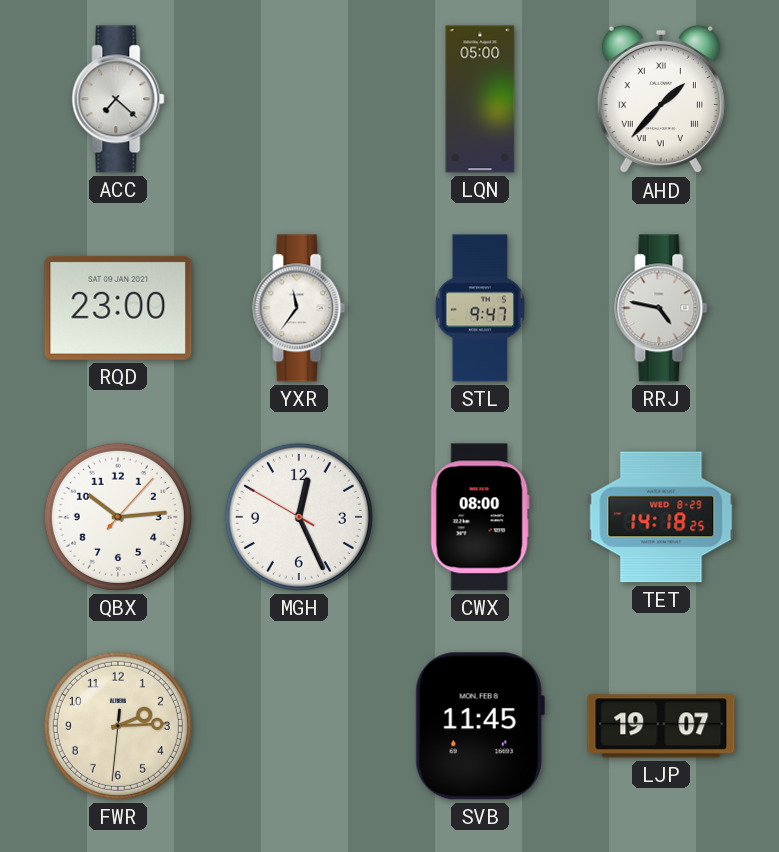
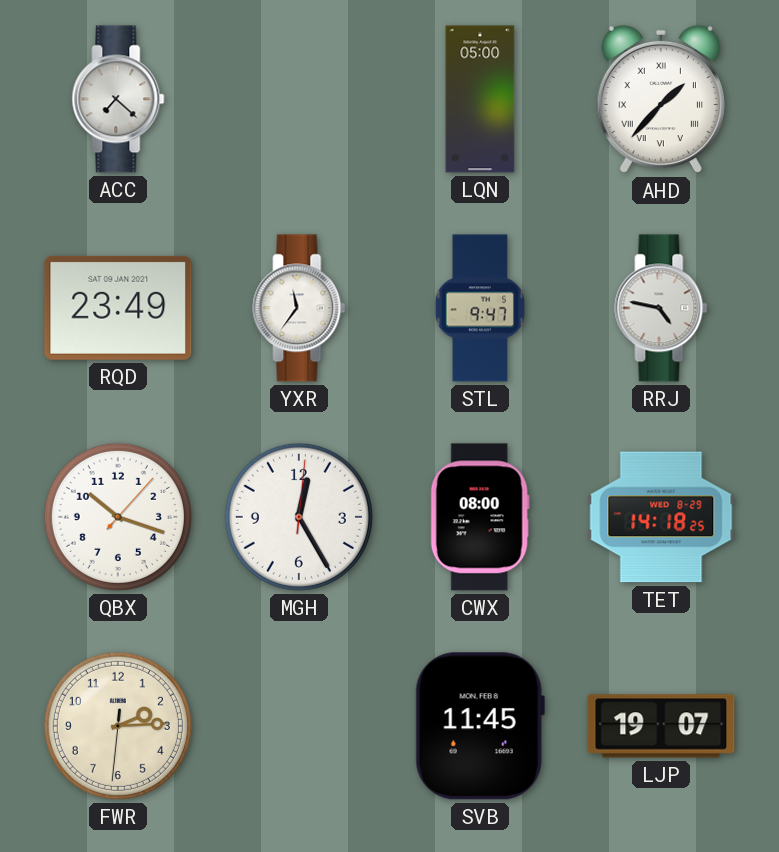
RQD: 23:00 -> 23:49 (118, 308)
QBX: 10:14 -> 10:18 (118, 517)
MGH: 12:25:50 -> 12:25:01 (299, 517)
